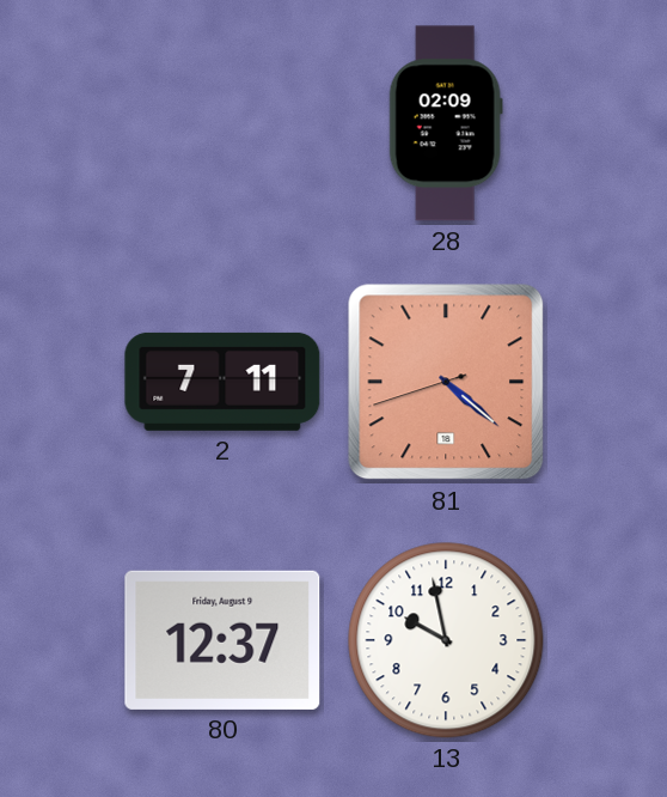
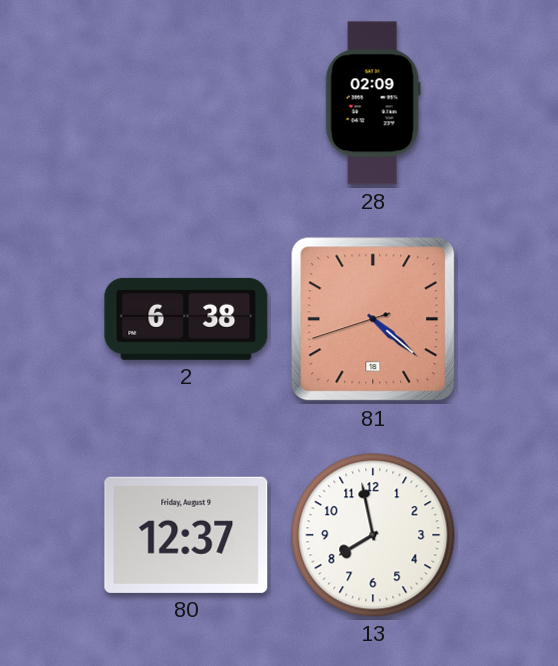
2: 7:11 -> 6:38 (186, 319)
13: 9:58 -> 7:58 (373, 535)
